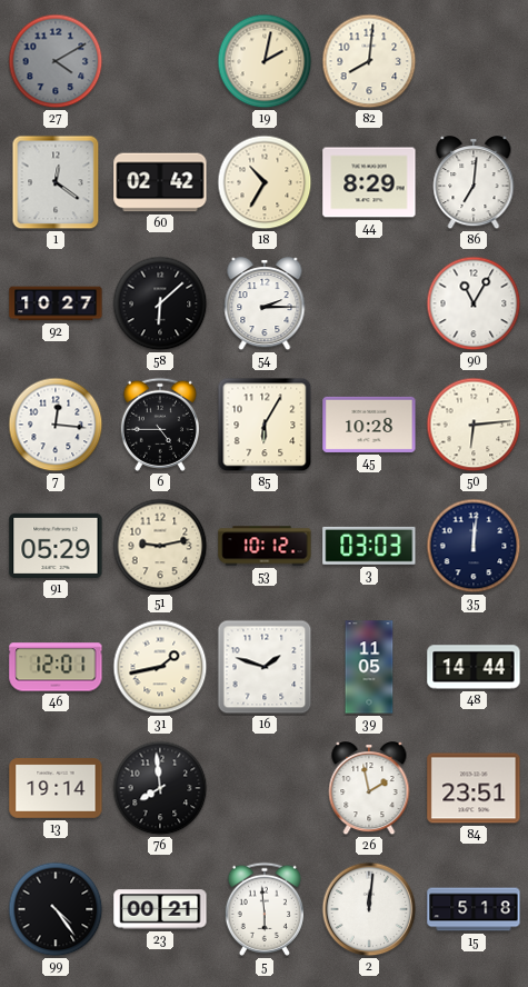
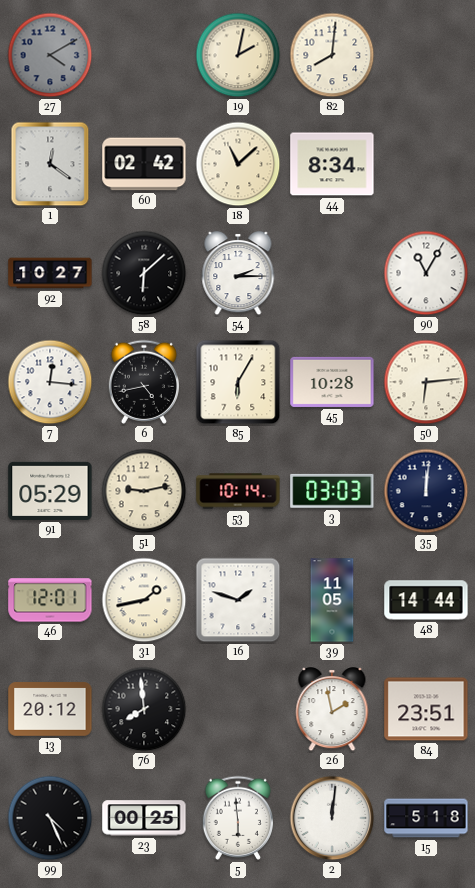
18: 10:35 -> 11:08 (238, 164)
44: 8:29 -> 8:34 (332, 164)
86: 7:01 -> none (474, 183)
6: 4:45 -> 4:43 (144, 382)
53: 10:12 -> 10:14 (238, 491)
13: 19:14 -> 20:12 (50, 709)
99: 4:24 -> 4:26 (50, 818)
23: 00:21 -> 00:25 (144, 818)
